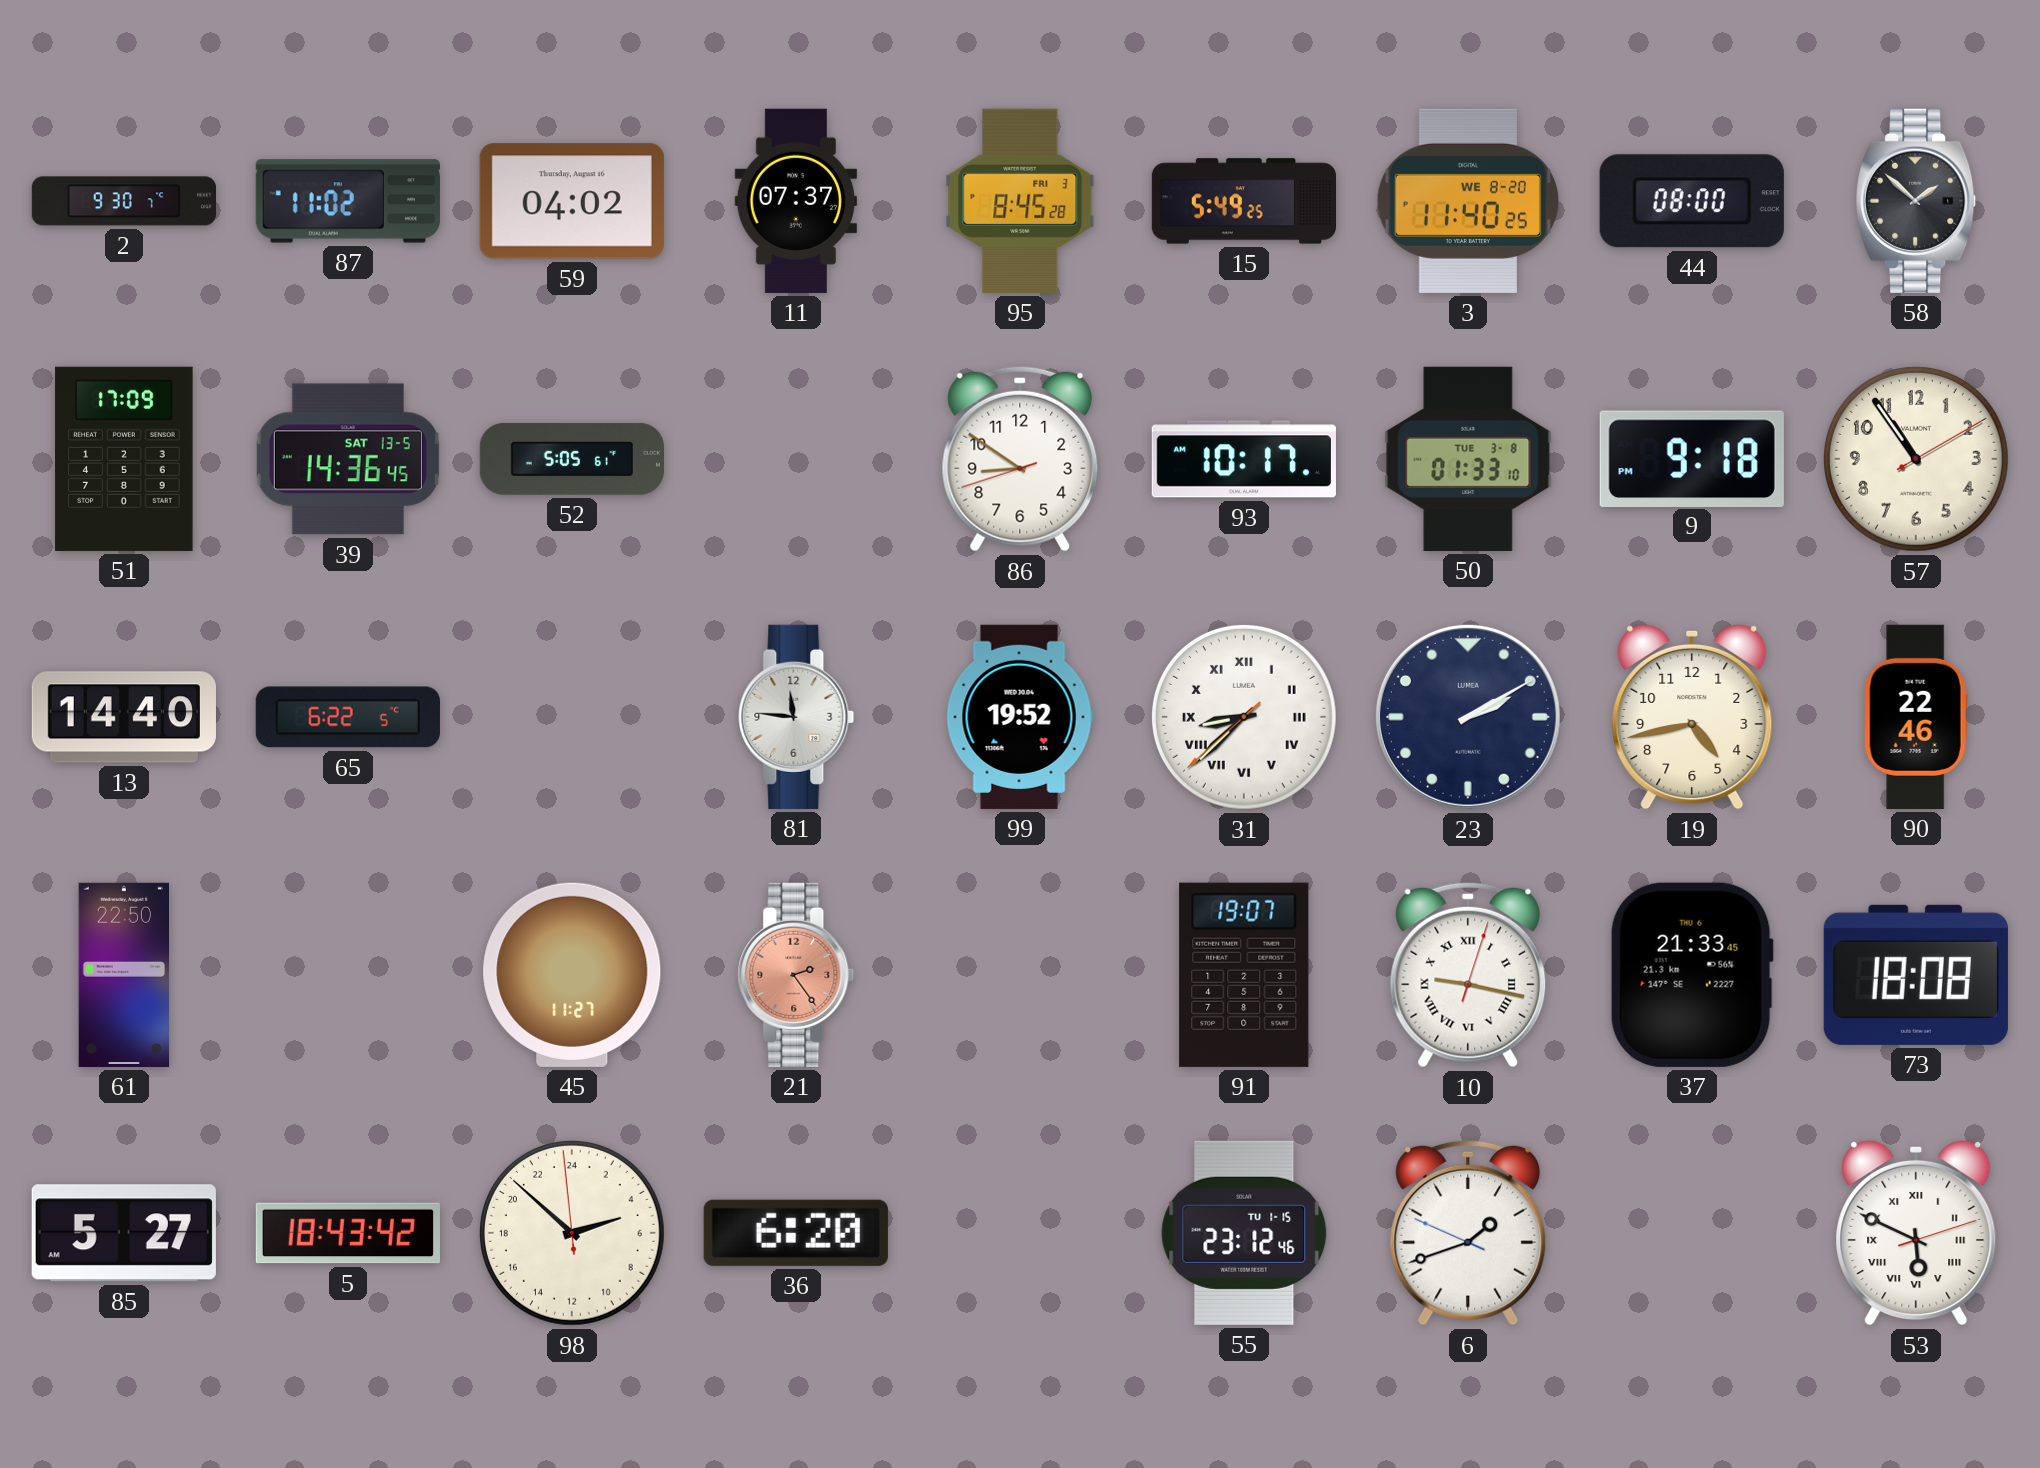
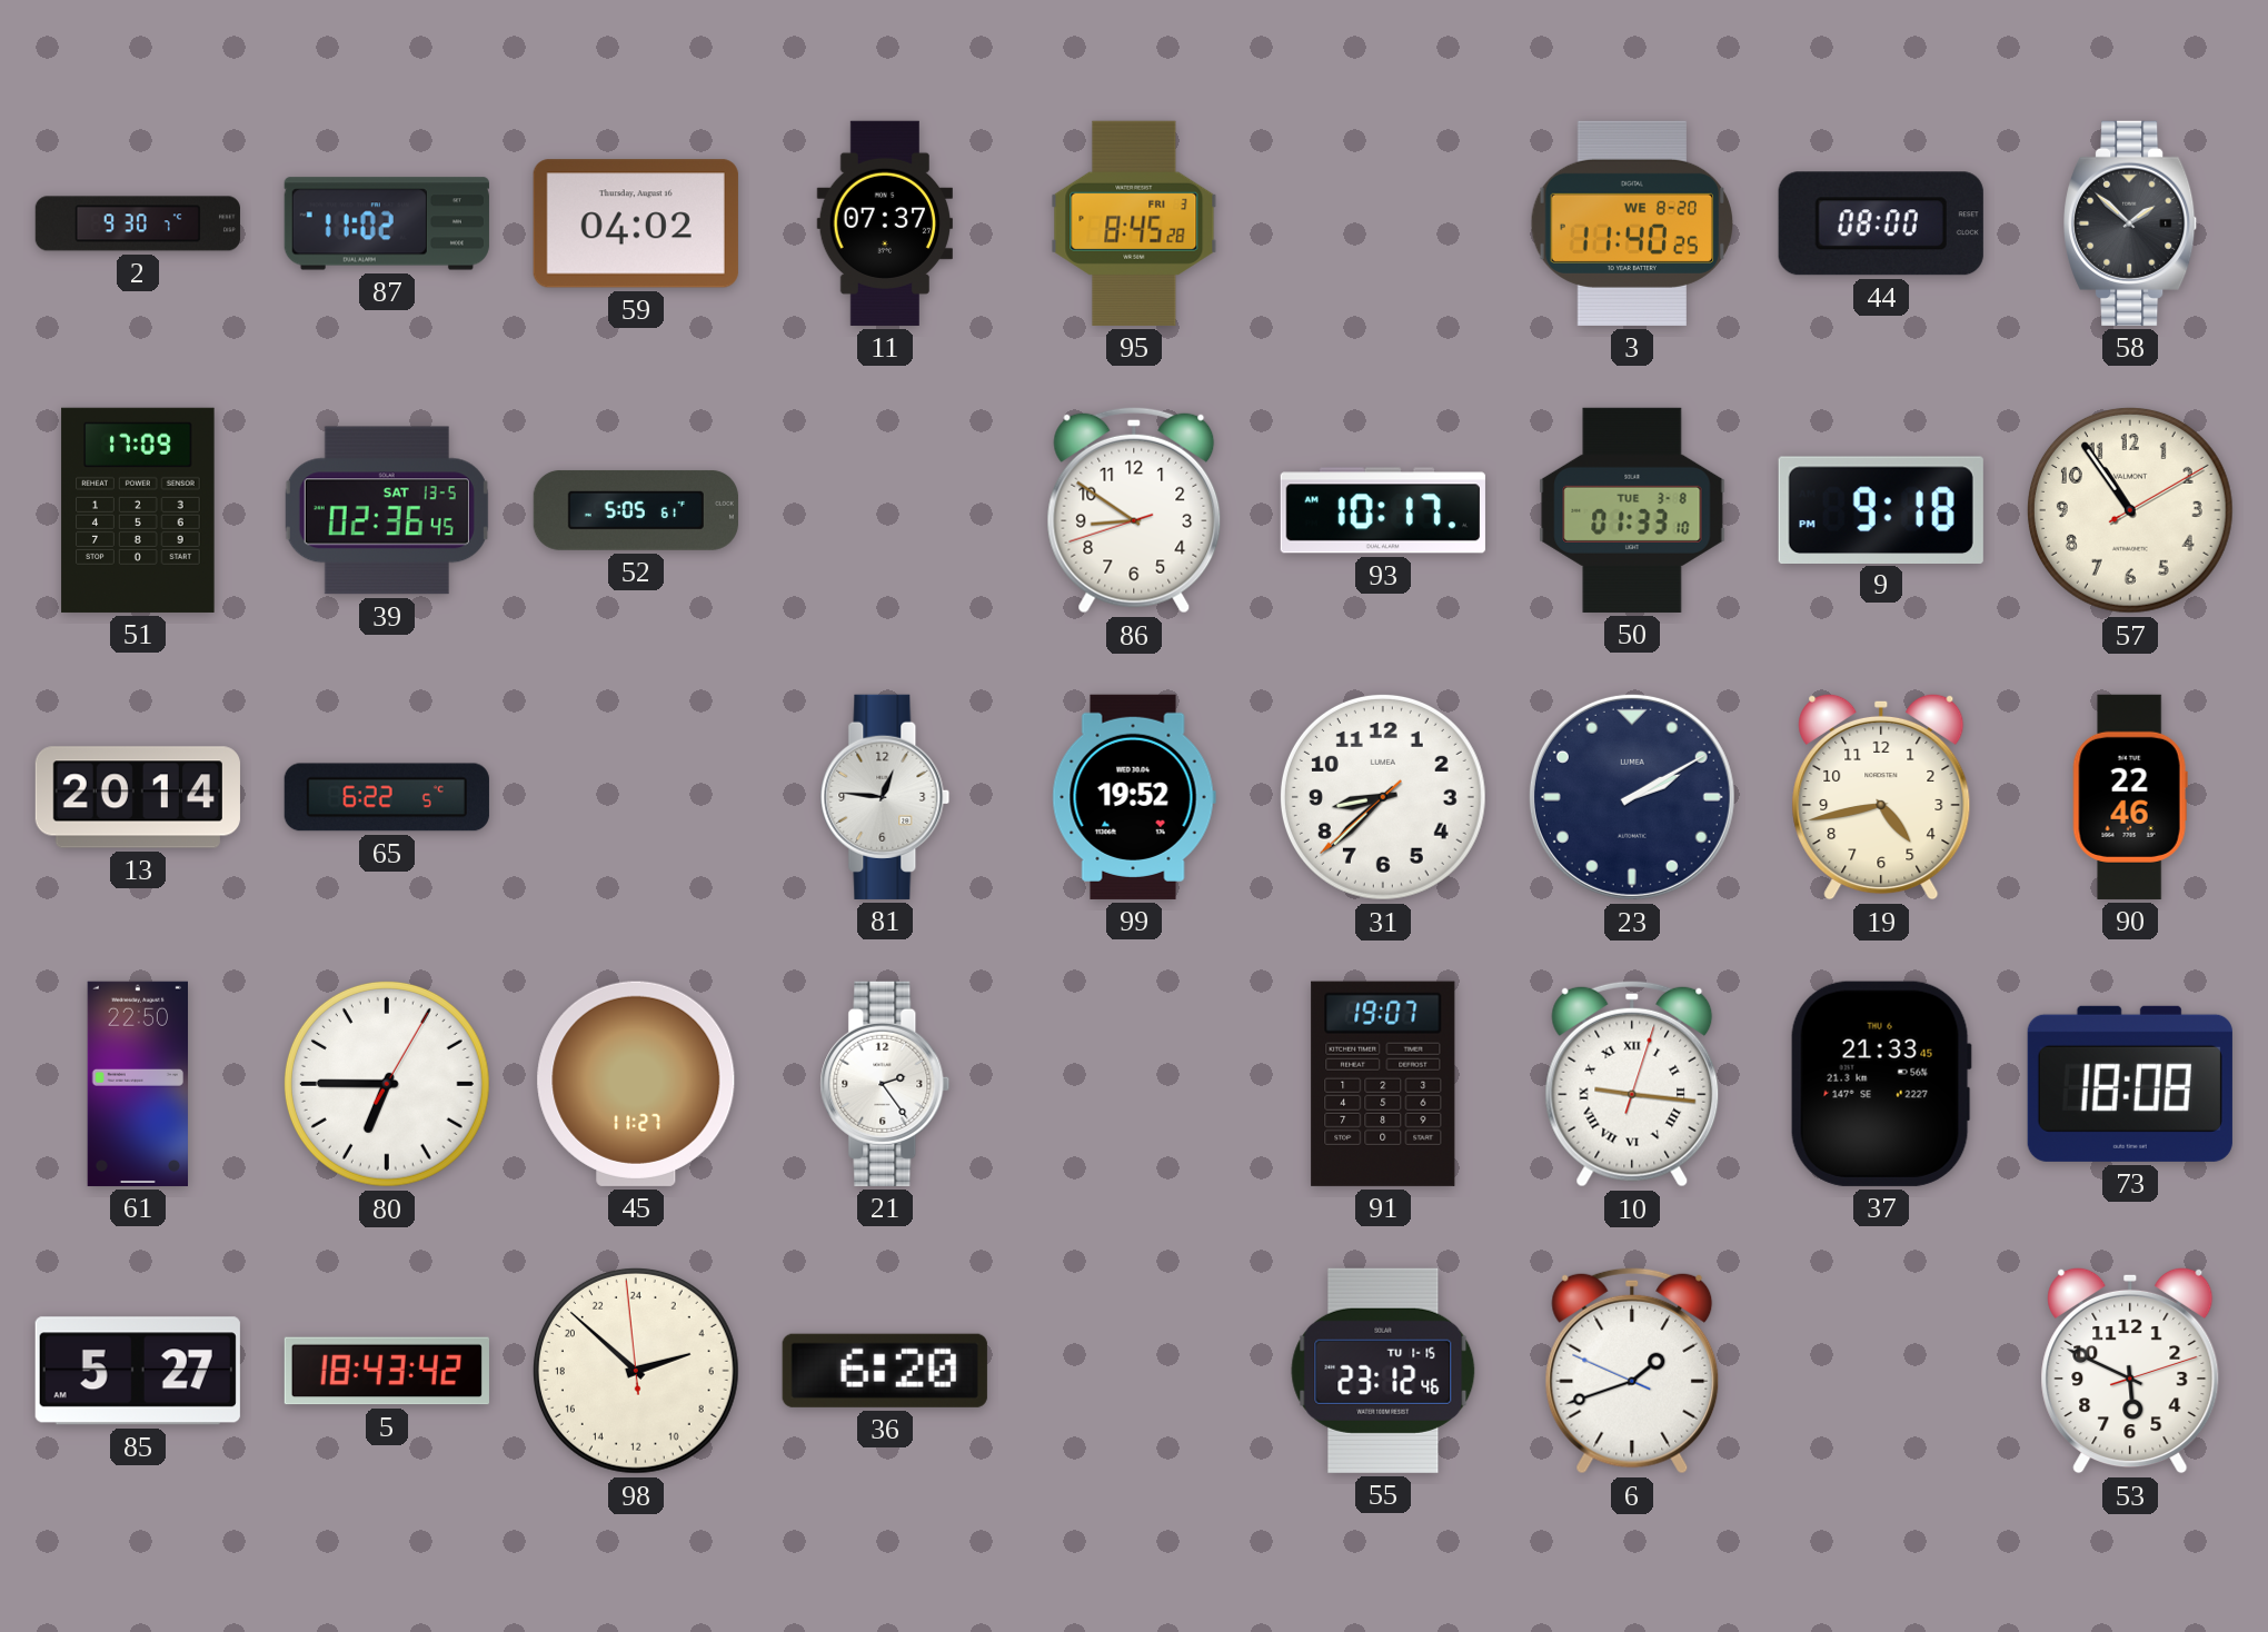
15: 5:49 -> none (1243, 201)
39: 14:36 -> 02:36 (387, 510)
13: 14:40 -> 20:14 (138, 797)
81: 11:46 -> 12:46 (885, 797)
31 numerals: Roman -> Arabic (1383, 797)
80: none -> 6:45 (387, 1084)
21 dial: salmon -> white (885, 1084)
10: 9:17 -> 9:16 (1632, 1084)
53 numerals: Roman -> Arabic (2130, 1371)
